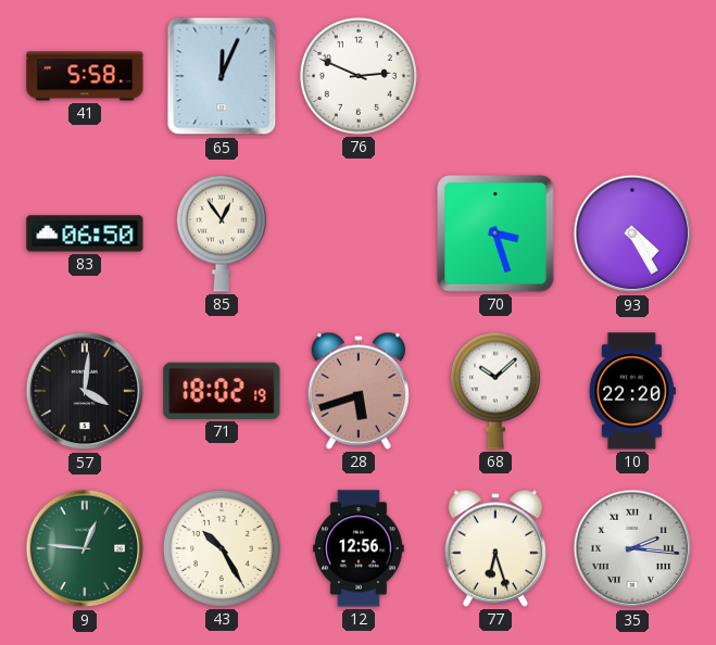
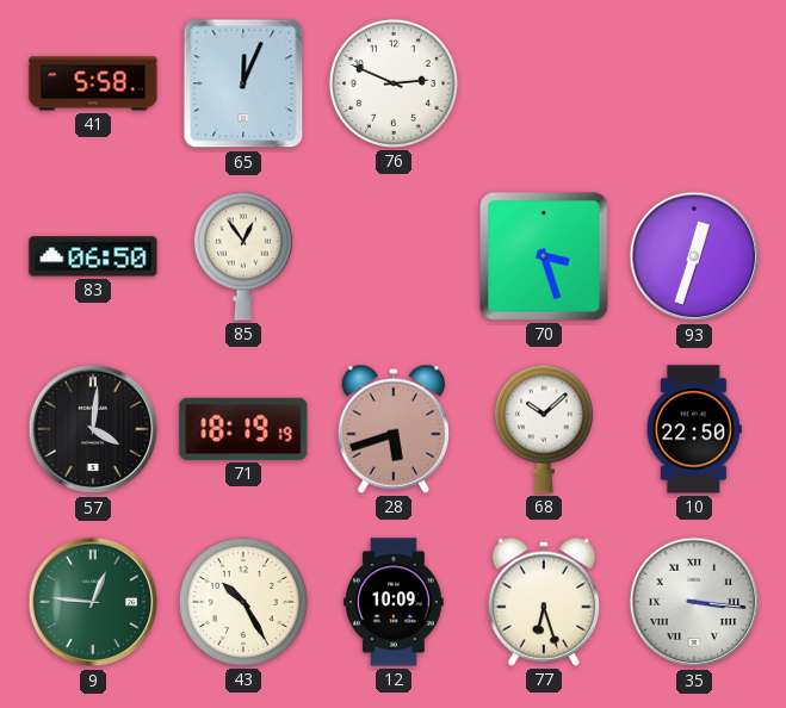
93: 4:25 -> 12:33 (694, 256)
71: 18:02 -> 18:19 (243, 429)
10: 22:20 -> 22:50 (694, 429)
12: 12:56 -> 10:09 (395, 602)
35: 2:16 -> 3:16 (694, 602)
